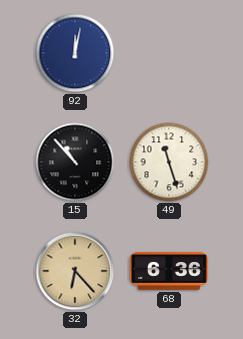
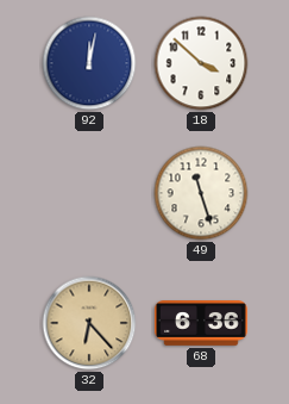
18: none -> 3:52 (201, 63)
15: 10:53 -> none (75, 162)
